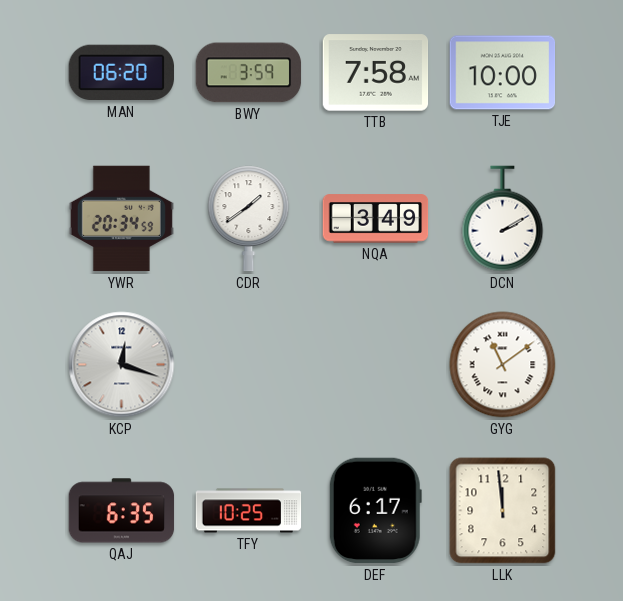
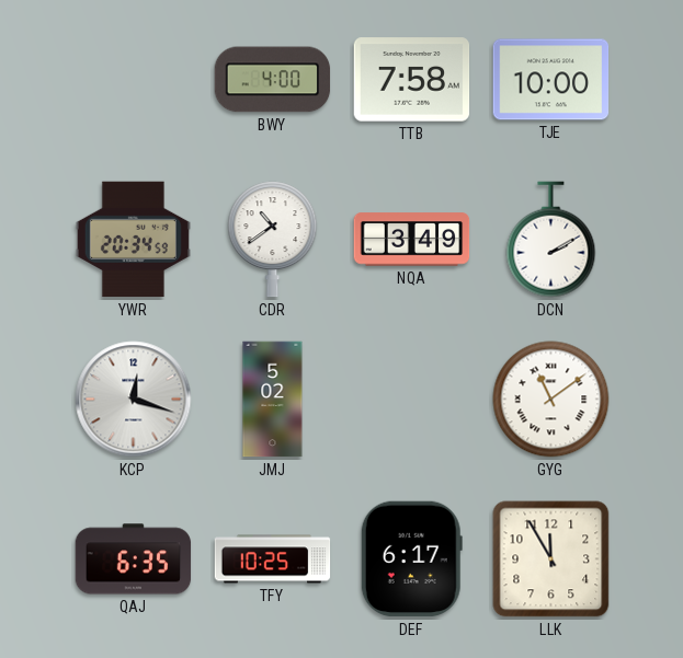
MAN: 06:20 -> none (121, 73)
BWY: 3:59 -> 4:00 (273, 80)
CDR: 1:39 -> 10:39 (273, 240)
JMJ: none -> 5:02 (273, 400)
LLK: 11:59 -> 11:55 (551, 559)
